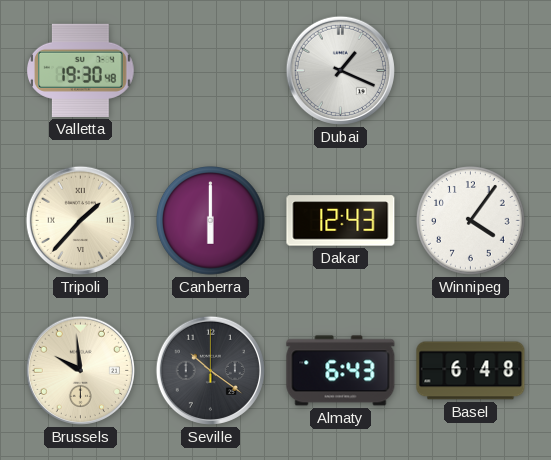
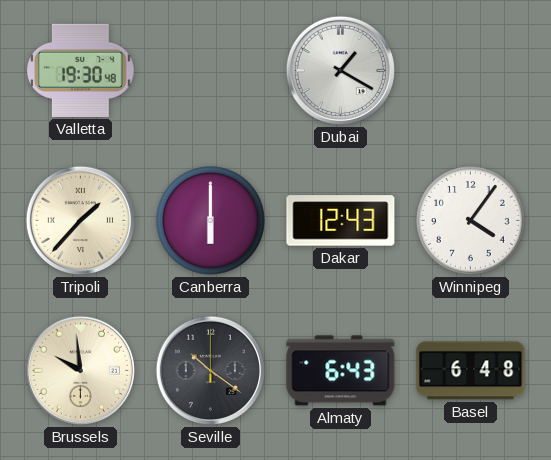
Dubai: 1:19 -> 1:20 (340, 70)
